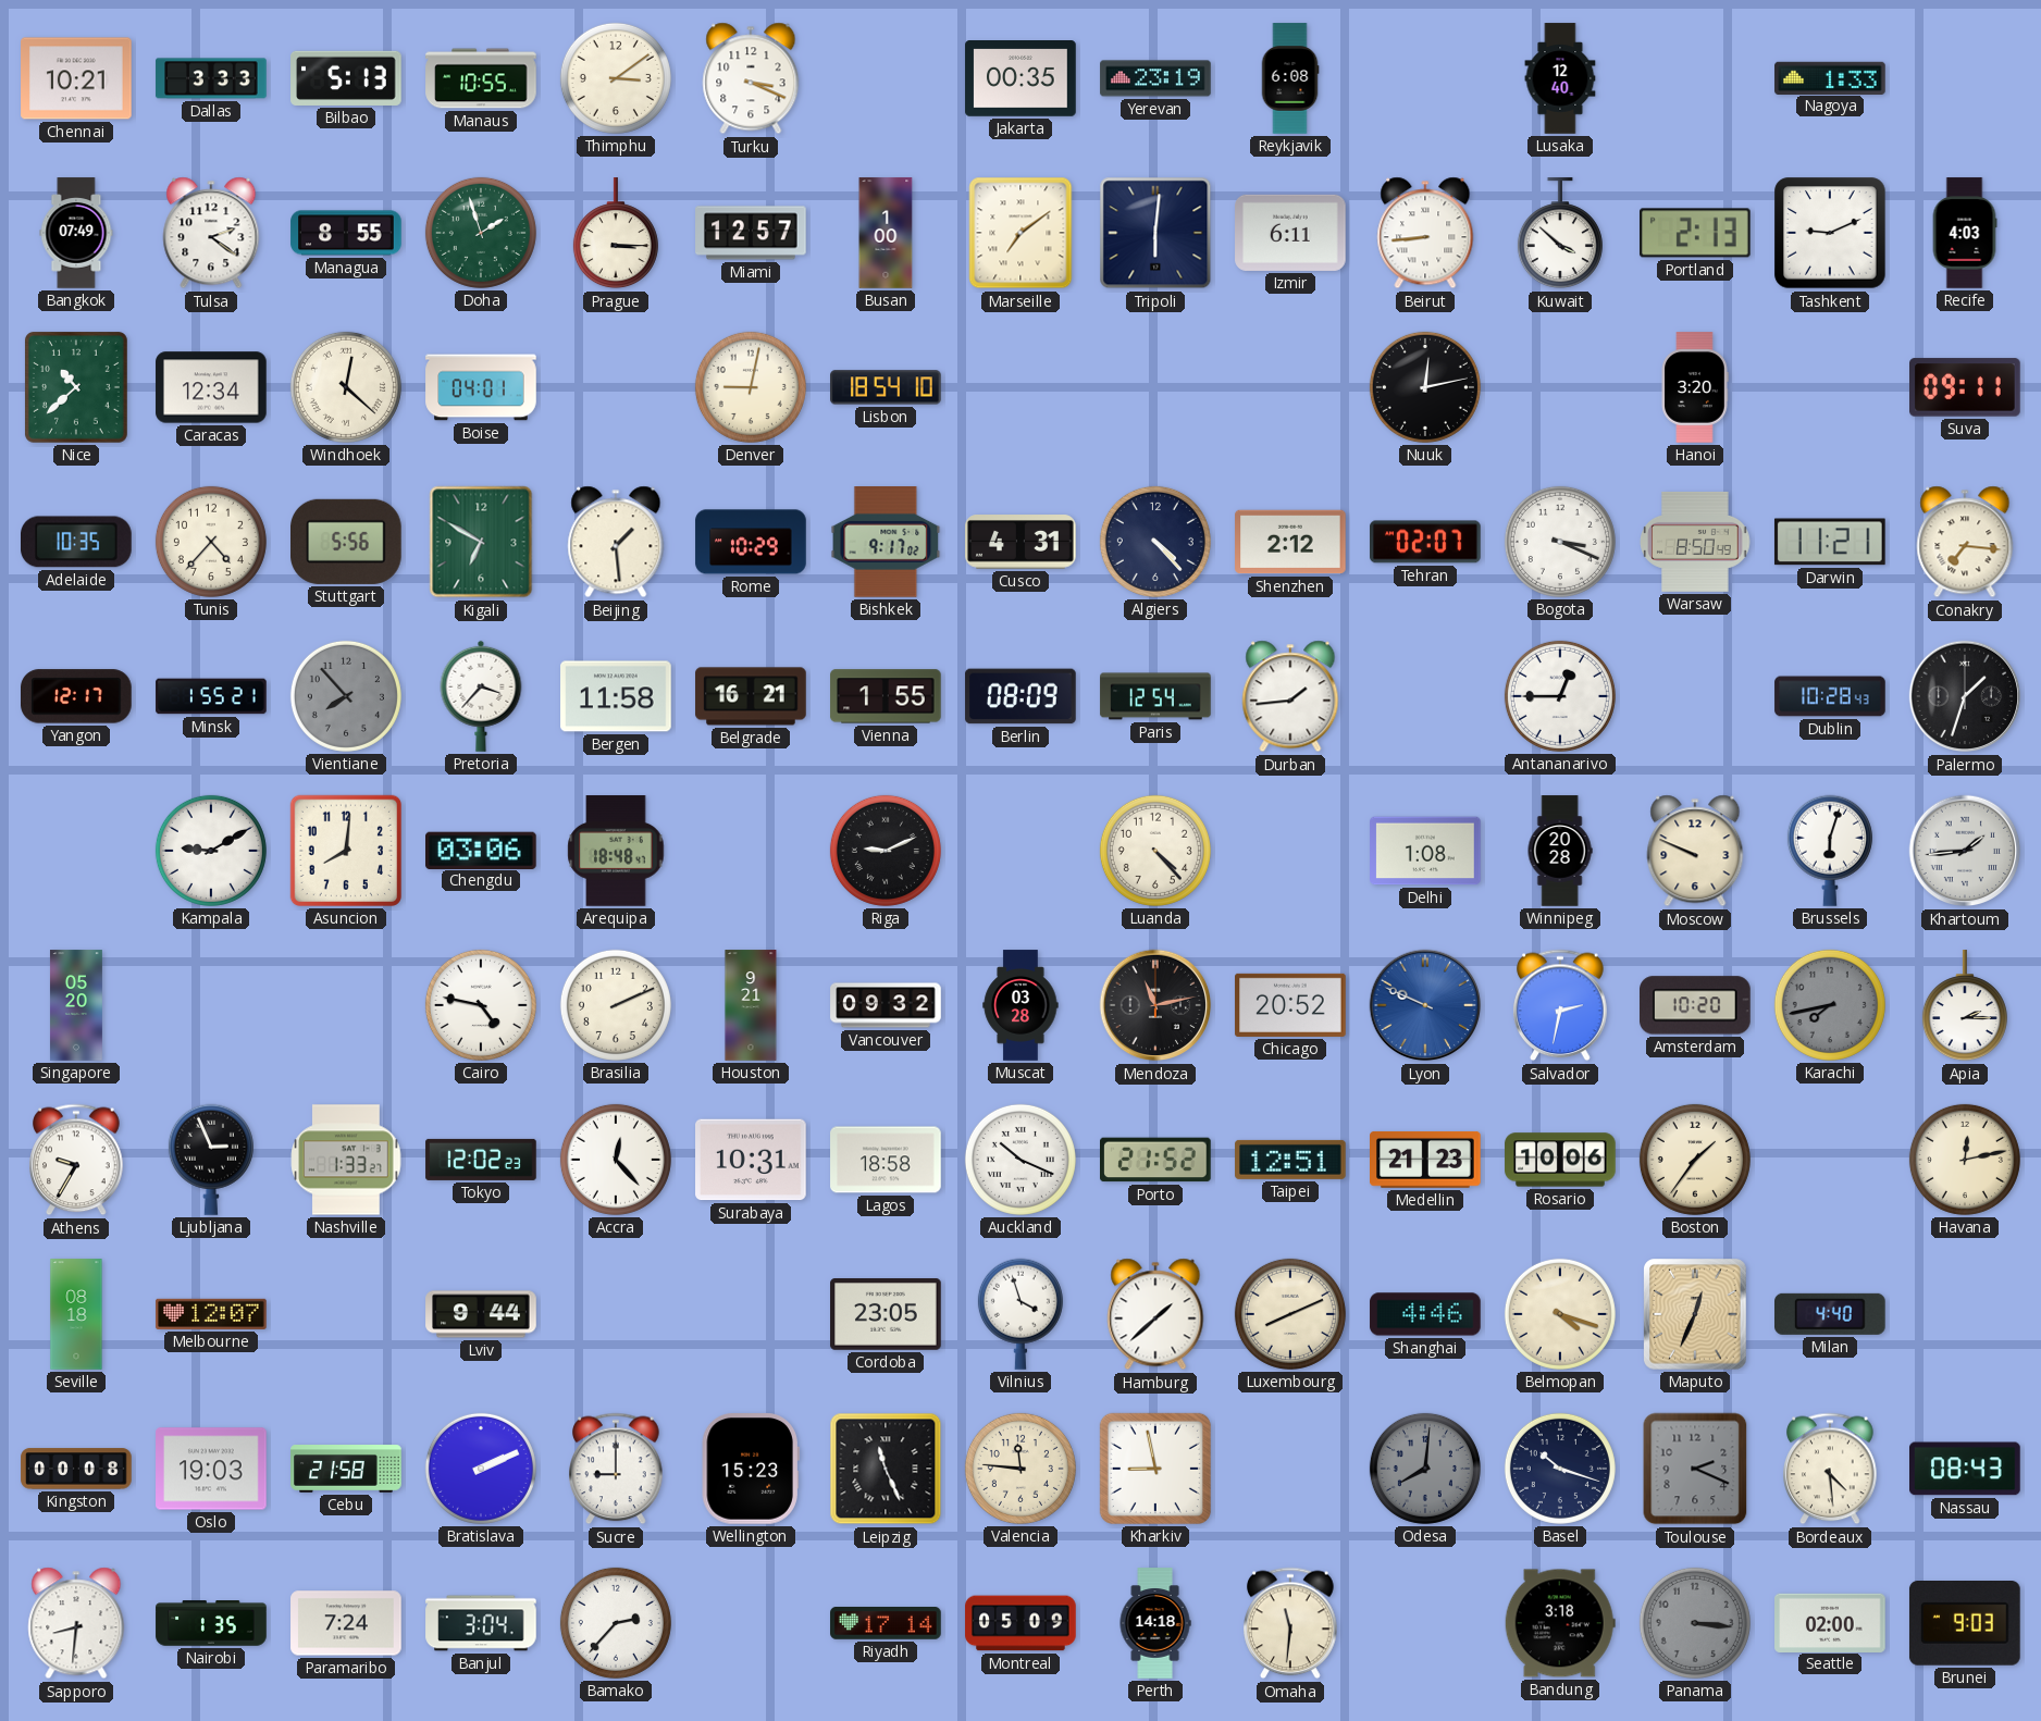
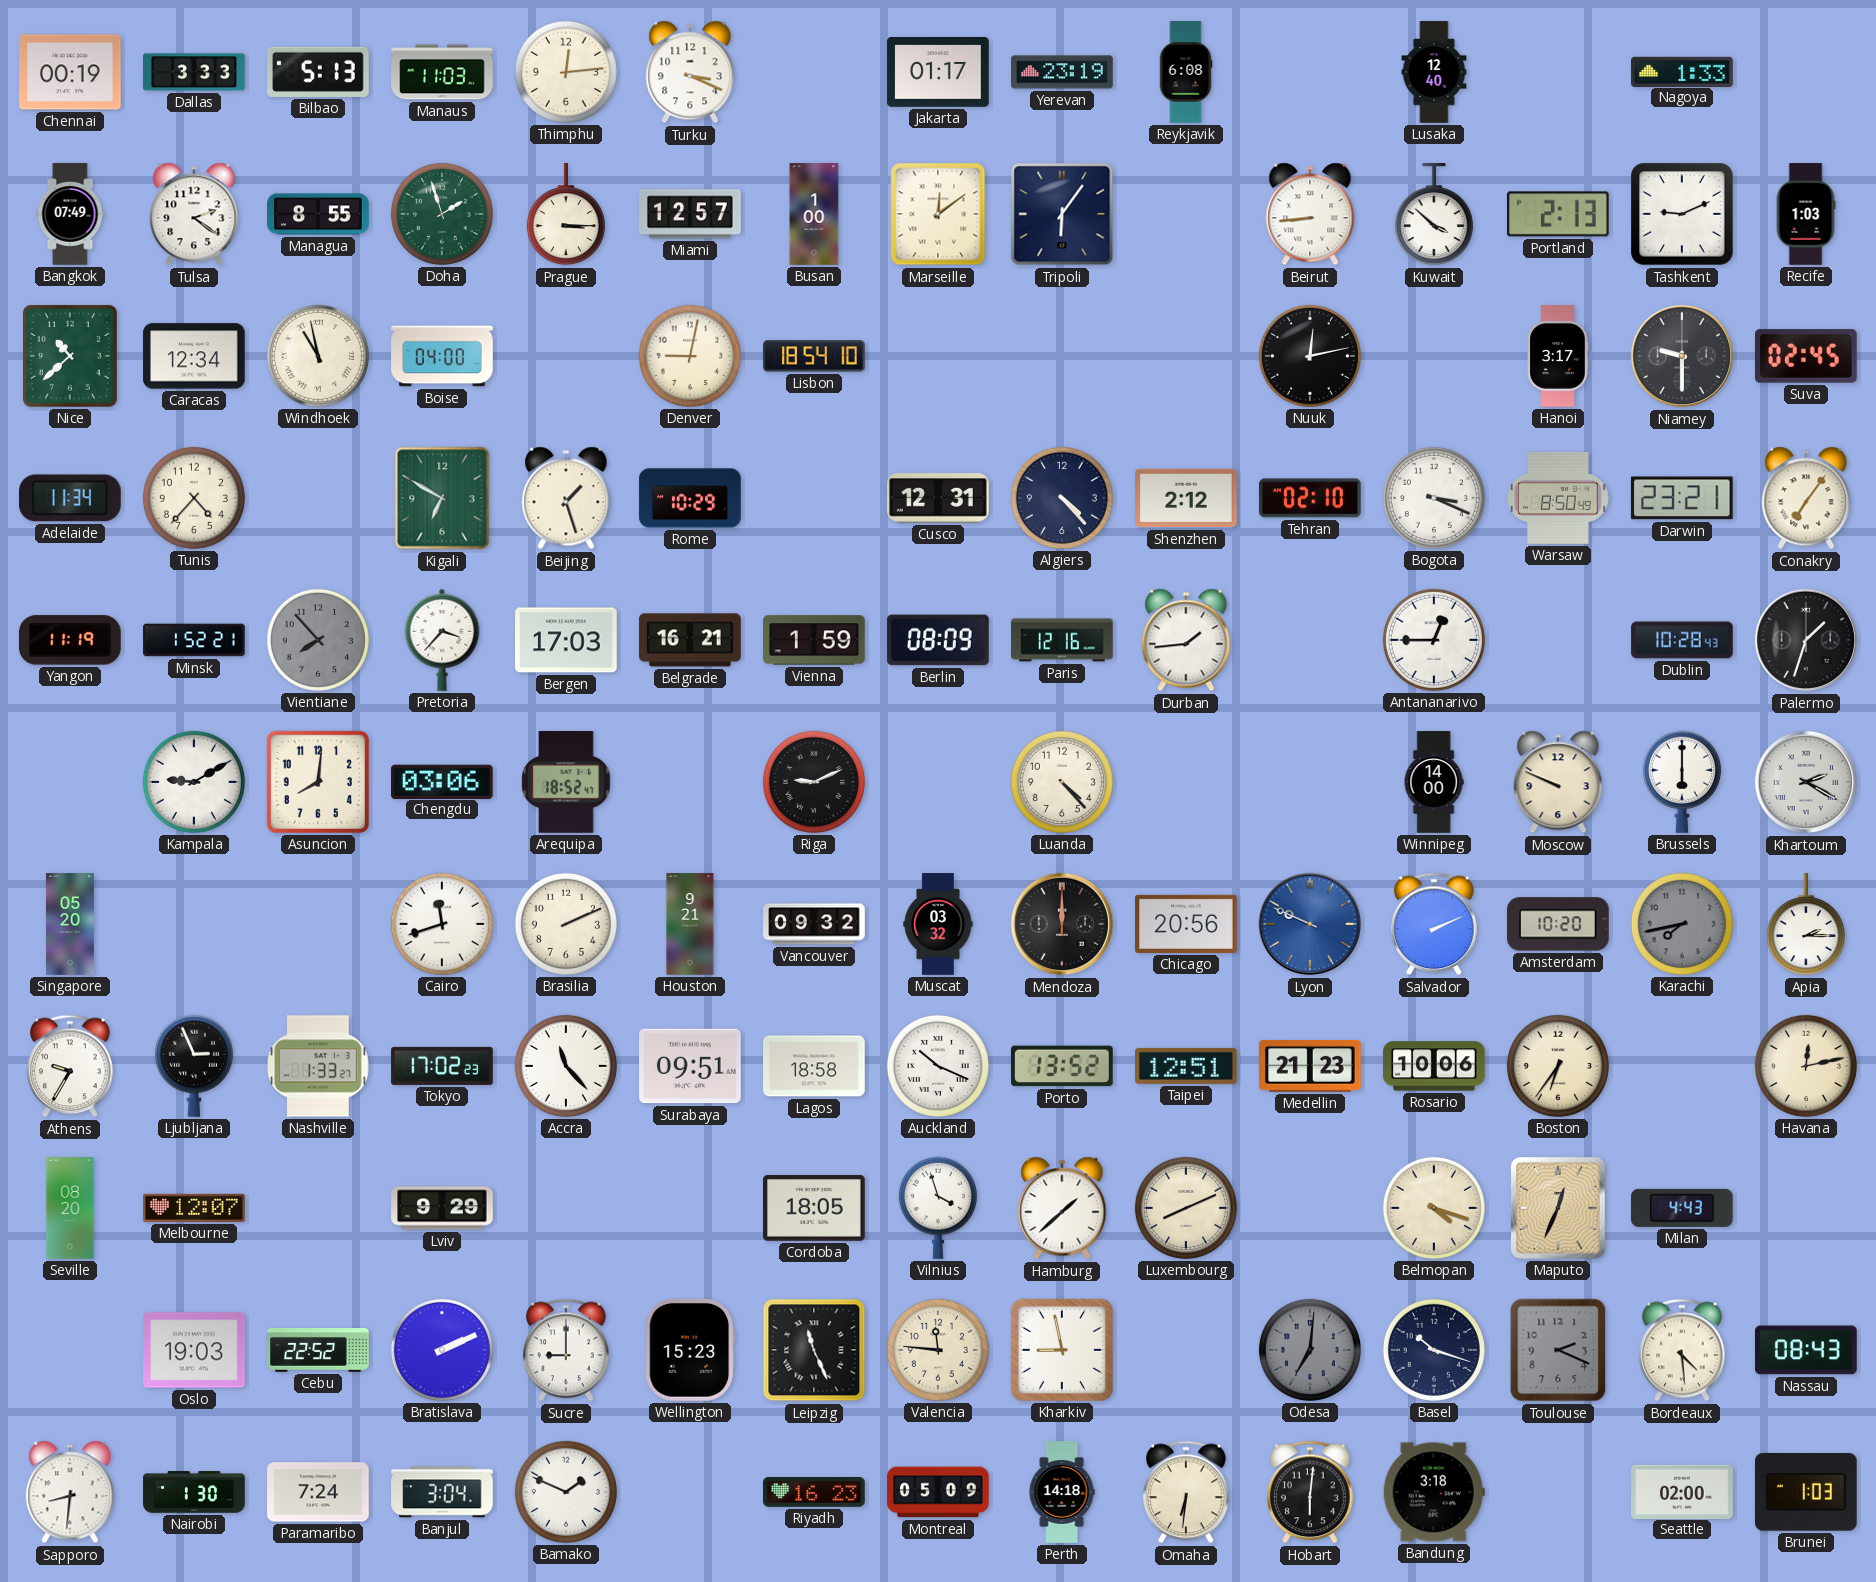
Chennai: 10:21 -> 00:19 (70, 72)
Manaus: 10:55 -> 11:03 (442, 72)
Thimphu: 3:09 -> 12:14 (566, 72)
Jakarta: 00:35 -> 01:17 (938, 73)
Marseille: 7:09 -> 12:09 (938, 214)
Tripoli: 6:01 -> 6:06 (1062, 214)
Izmir: 6:11 -> none (1290, 233)
Recife: 4:03 -> 1:03 (1806, 214)
Windhoek: 12:22 -> 10:58 (318, 356)
Boise: 04:01 -> 04:00 (442, 356)
Hanoi: 3:20 -> 3:17 (1558, 356)
Niamey: none -> 9:30 (1682, 356)
Suva: 09:11 -> 02:45 (1807, 356)
Adelaide: 10:35 -> 11:34 (71, 498)
Stuttgart: 5:56 -> none (347, 542)
Beijing: 1:29 -> 1:27 (566, 498)
Bishkek: 9:17 -> none (886, 542)
Cusco: 4:31 -> 12:31 (938, 498)
Tehran: 02:07 -> 02:10 (1311, 498)
Darwin: 11:21 -> 23:21 (1682, 498)
Conakry: 7:16 -> 7:06 (1806, 498)
Yangon: 12:17 -> 11:19 (70, 640)
Minsk: 1:55 -> 1:52 (194, 640)
Bergen: 11:58 -> 17:03 (566, 640)
Vienna: 1:55 -> 1:59 (814, 640)
Paris: 12:54 -> 12:16 (1062, 640)
Arequipa: 18:48 -> 18:52 (566, 782)
Delhi: 1:08 -> none (1425, 851)
Winnipeg: 20:28 -> 14:00 (1434, 782)
Brussels: 6:03 -> 6:00 (1682, 782)
Khartoum: 1:44 -> 2:20 (1806, 782)
Cairo: 4:47 -> 11:42 (442, 924)
Muscat: 03:28 -> 03:32 (938, 924)
Mendoza: 11:13 -> 12:00 (1062, 924)
Chicago: 20:52 -> 20:56 (1186, 924)
Salvador: 2:32 -> 2:11 (1434, 924)
Tokyo: 12:02 -> 17:02 (442, 1066)
Accra: 12:23 -> 11:23 (566, 1066)
Surabaya: 10:31 -> 09:51 (690, 1066)
Porto: 21:52 -> 13:52 (1063, 1066)
Boston: 1:36 -> 6:36 (1558, 1066)
Seville: 08:18 -> 08:20 (70, 1208)
Lviv: 9:44 -> 9:29 (442, 1208)
Cordoba: 23:05 -> 18:05 (814, 1208)
Shanghai: 4:46 -> none (1425, 1314)
Milan: 4:40 -> 4:43 (1683, 1208)
Kingston: 00:08 -> none (76, 1469)
Cebu: 21:58 -> 22:52 (318, 1350)
Odesa: 8:01 -> 7:01 (1310, 1350)
Nairobi: 1:35 -> 1:30 (194, 1492)
Bamako: 2:37 -> 1:49 (566, 1492)
Riyadh: 17:14 -> 16:23 (814, 1493)
Omaha: 11:31 -> 6:31 (1186, 1492)
Hobart: none -> 6:01 (1310, 1492)
Panama: 3:16 -> none (1695, 1623)
Brunei: 9:03 -> 1:03 (1806, 1493)
